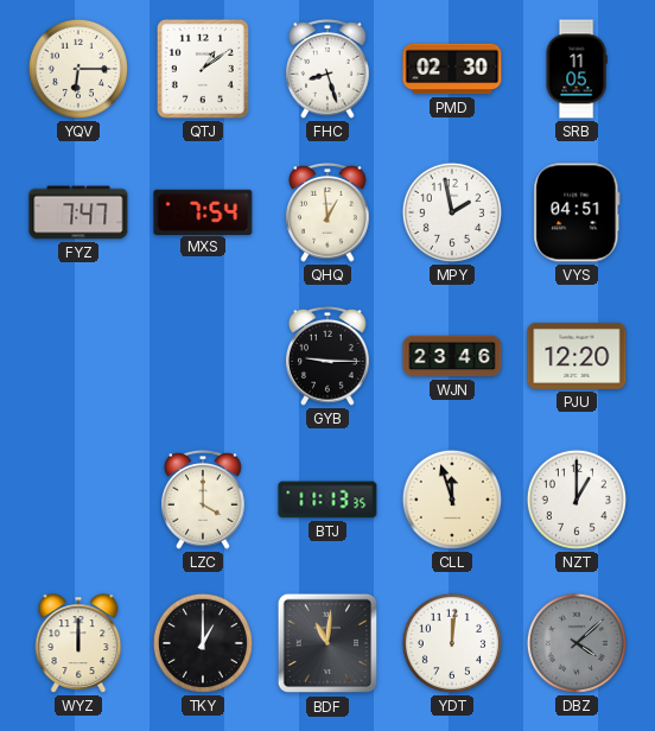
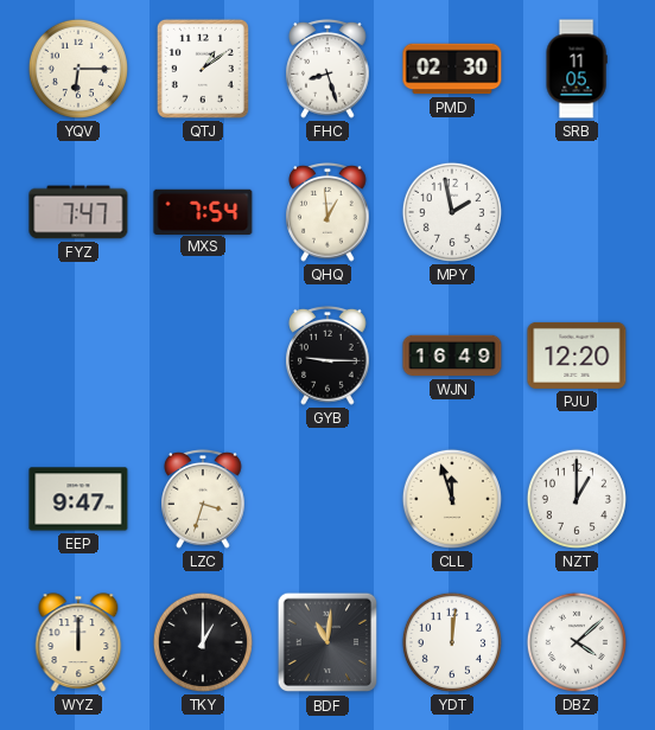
VYS: 04:51 -> none (577, 212)
WJN: 23:46 -> 16:49 (452, 356)
EEP: none -> 9:47 (78, 499)
LZC: 4:00 -> 3:33 (203, 499)
BTJ: 11:13 -> none (327, 500)
DBZ dial: grey -> white (577, 642)
